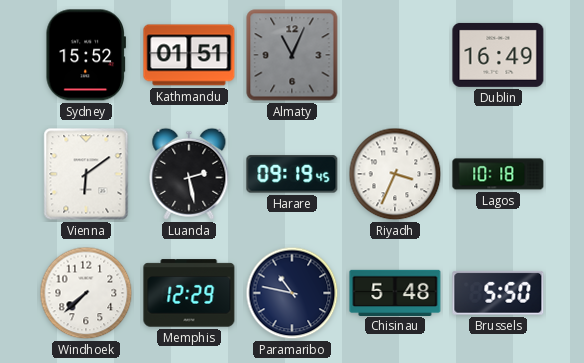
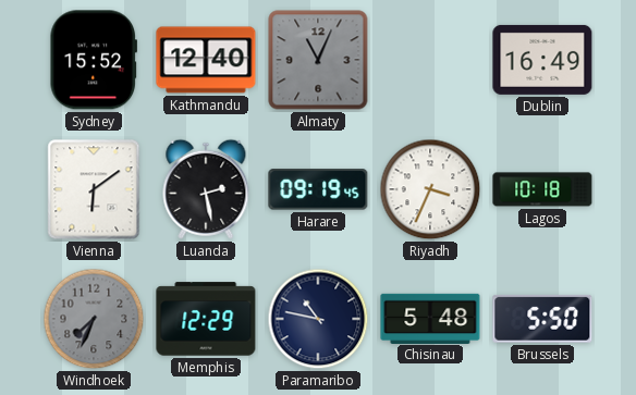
Kathmandu: 01:51 -> 12:40 (206, 60)
Windhoek: 7:38 -> 7:34 (94, 319)
Windhoek dial: white -> grey (94, 319)
